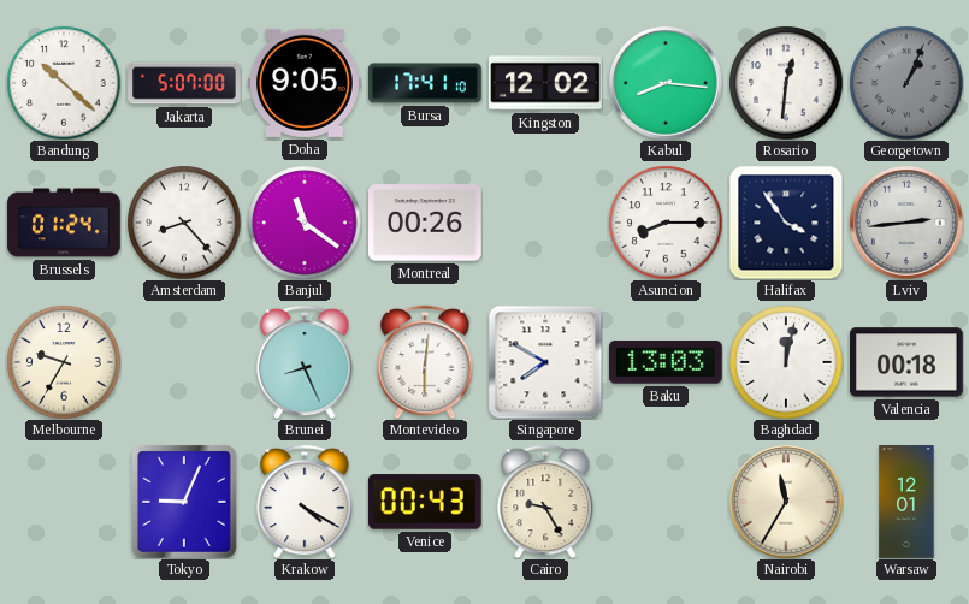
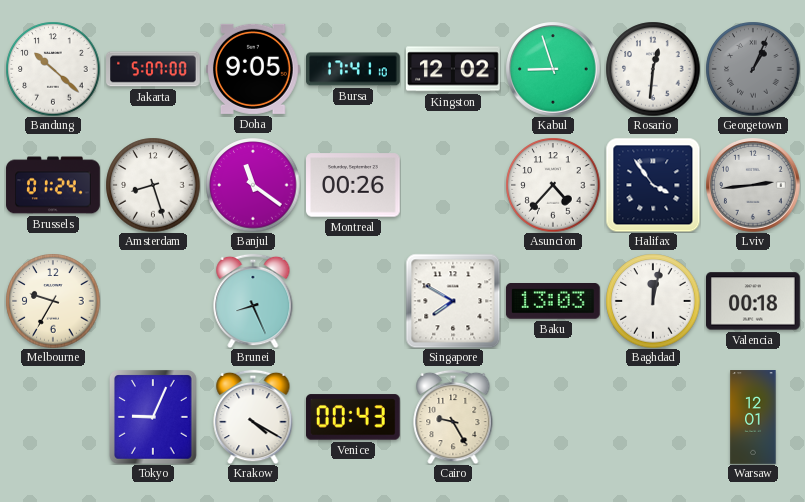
Kabul: 8:16 -> 8:57 (553, 69)
Amsterdam: 8:23 -> 8:27 (153, 185)
Asuncion: 8:15 -> 4:37 (553, 185)
Montevideo: 6:01 -> none (425, 362)
Nairobi: 11:35 -> none (786, 502)
